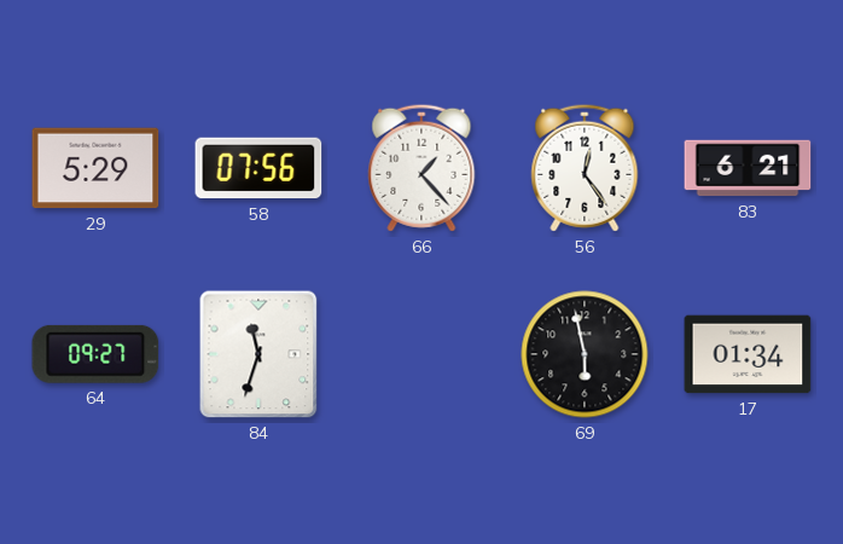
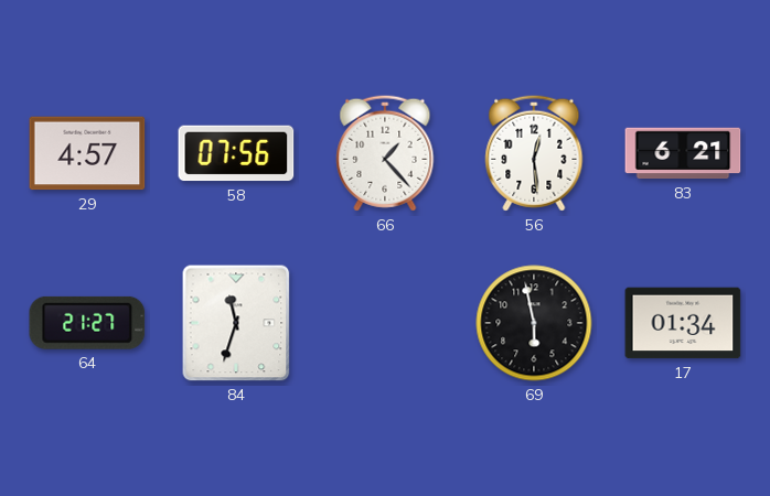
29: 5:29 -> 4:57 (87, 153)
56: 12:24 -> 12:29 (534, 153)
64: 09:27 -> 21:27 (87, 323)
